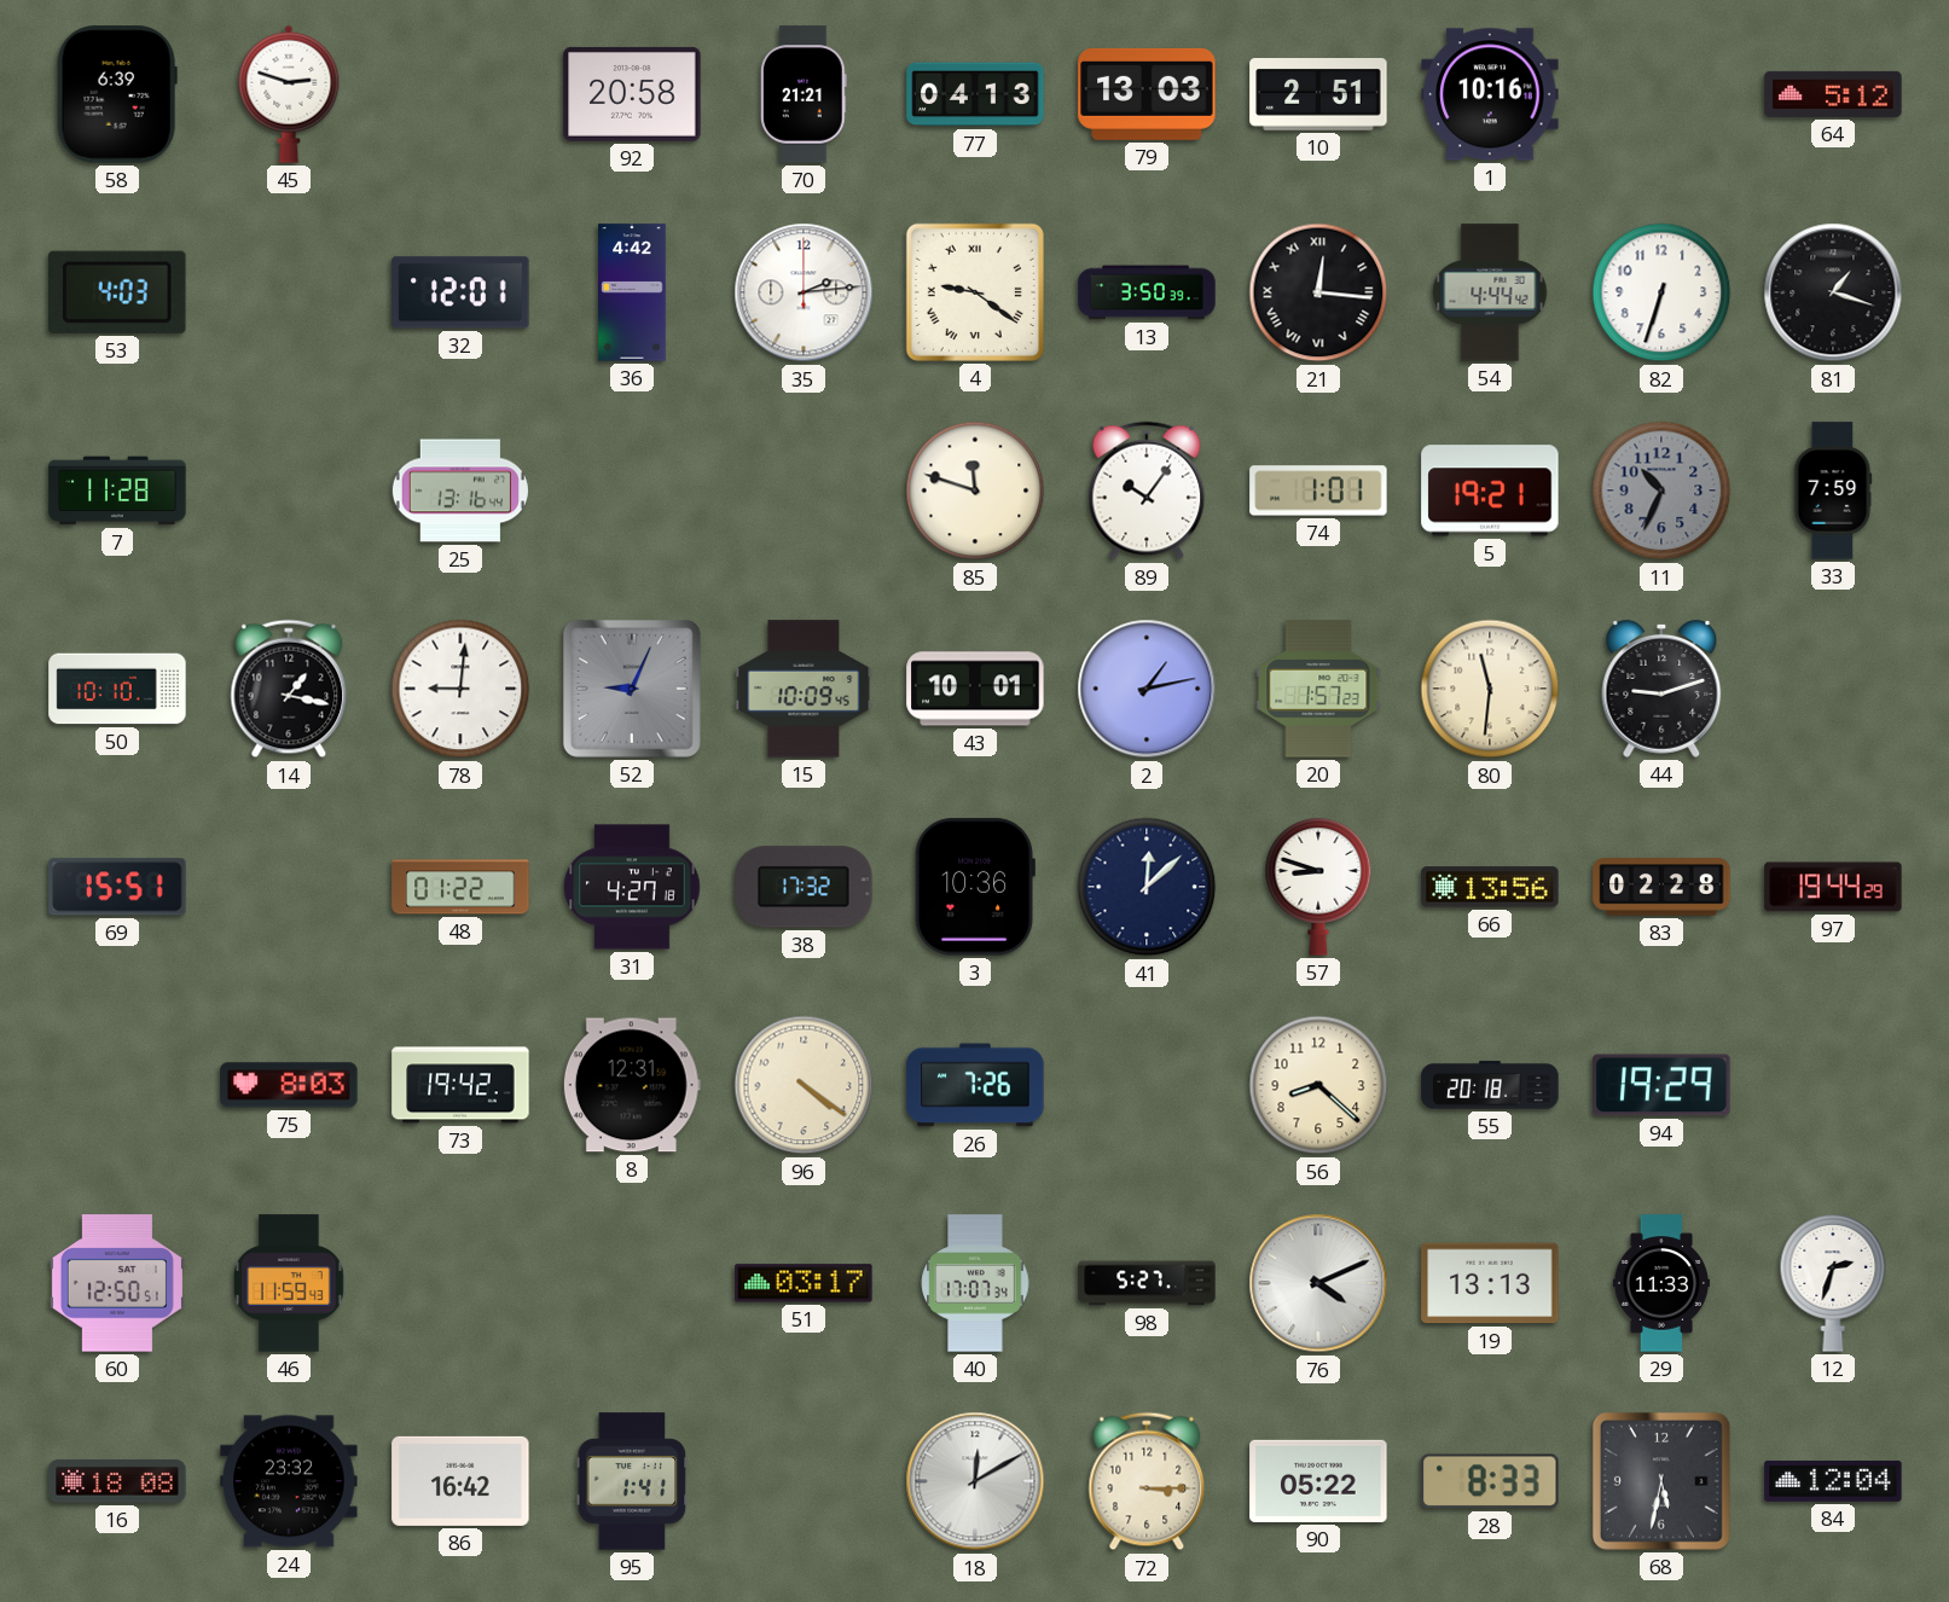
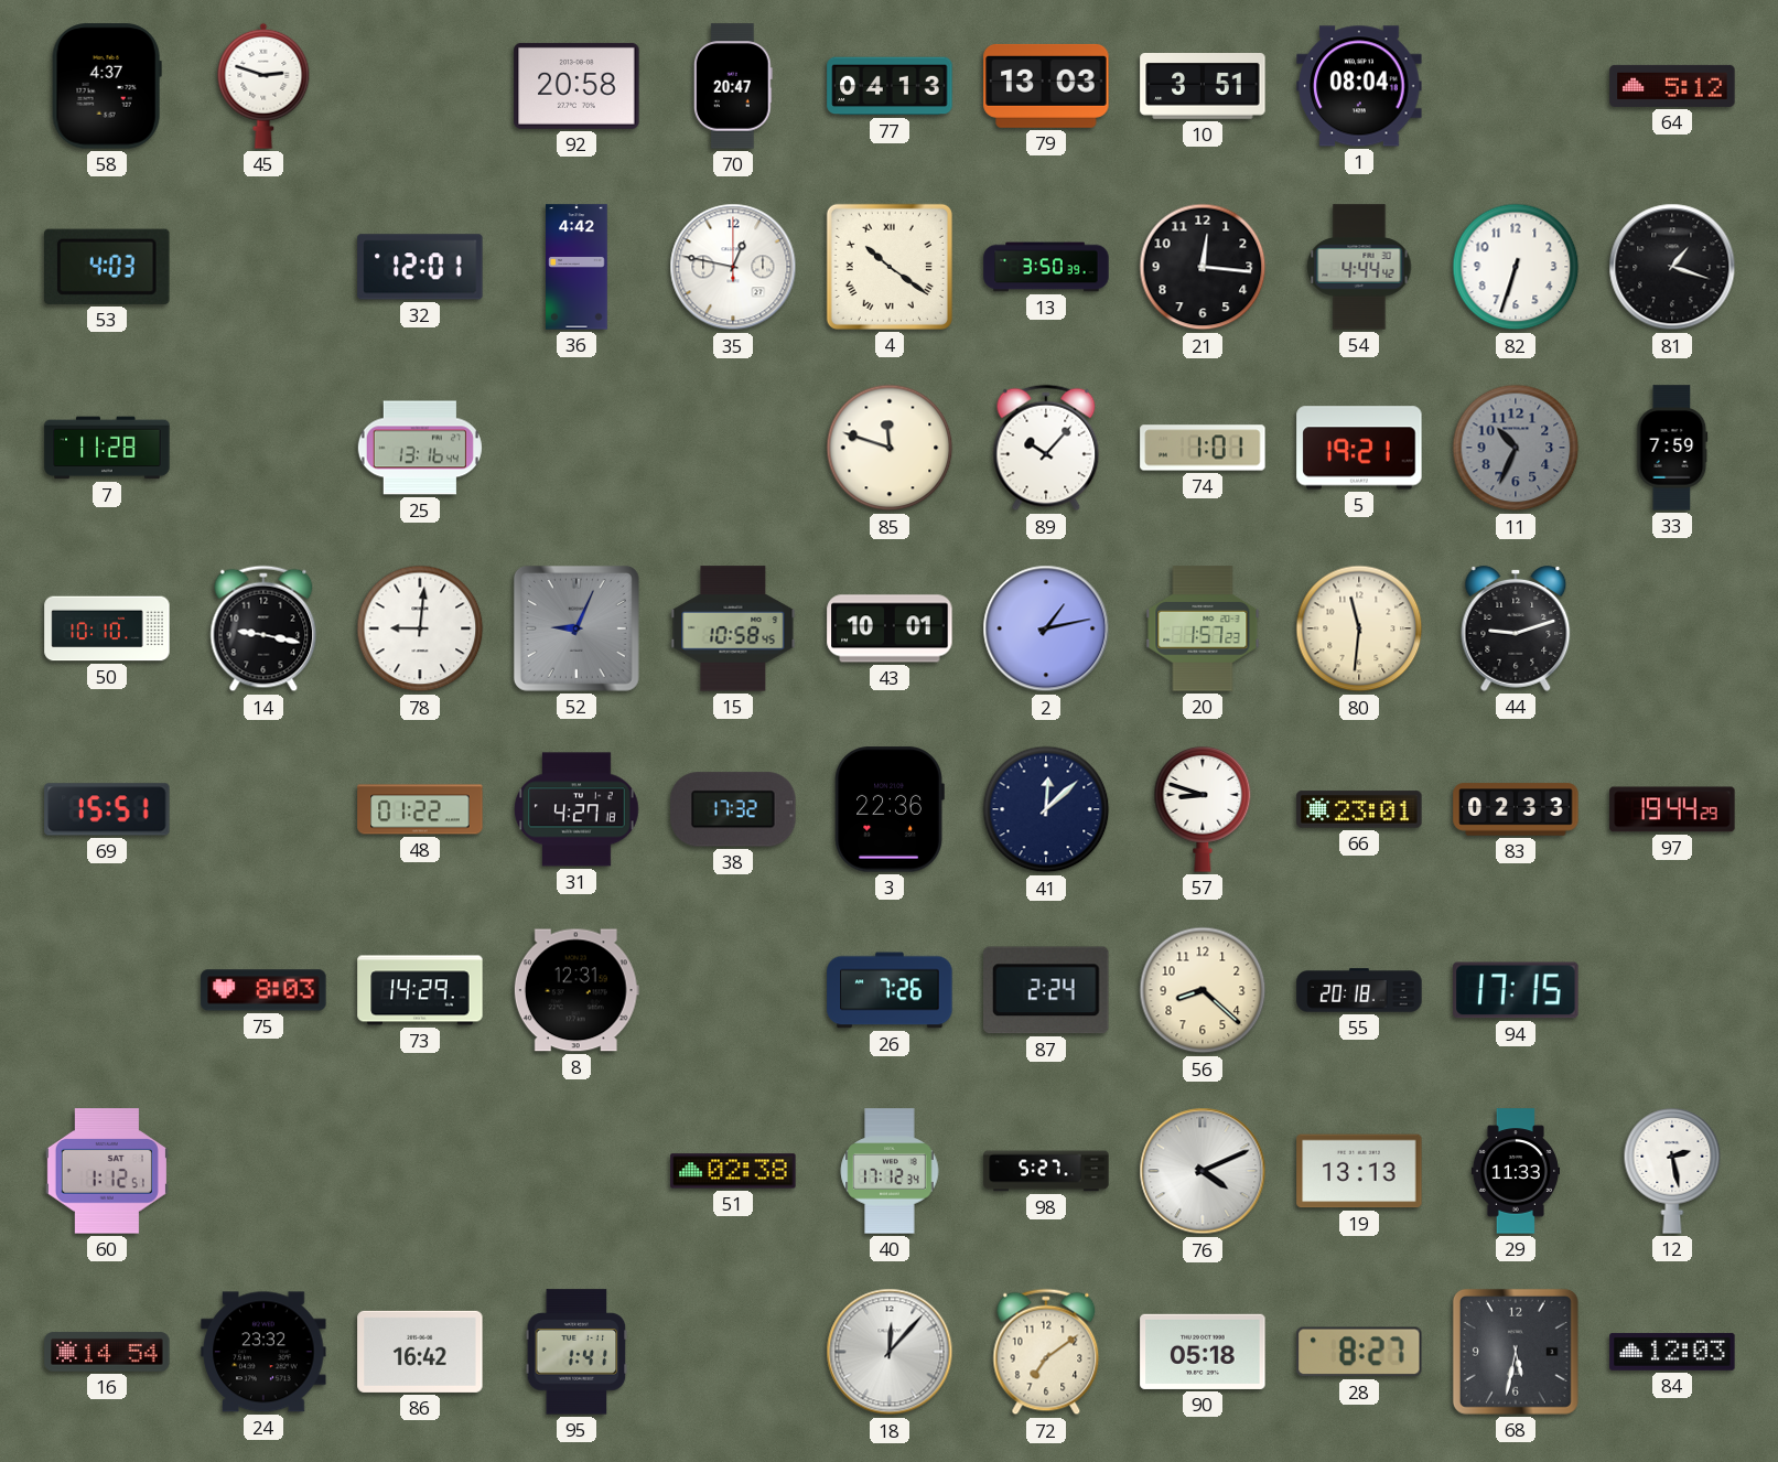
58: 6:39 -> 4:37 (107, 86)
70: 21:21 -> 20:47 (733, 86)
10: 2:51 -> 3:51 (1203, 87)
1: 10:16 -> 08:04 (1359, 86)
35: 2:14 -> 12:47 (733, 267)
4: 9:21 -> 10:21 (890, 267)
21 numerals: Roman -> Arabic (1203, 267)
89: 10:06 -> 10:07 (1046, 448)
14: 1:17 -> 9:17 (263, 628)
15: 10:09 -> 10:58 (733, 628)
3: 10:36 -> 22:36 (890, 809)
66: 13:56 -> 23:01 (1359, 809)
83: 02:28 -> 02:33 (1516, 809)
73: 19:42 -> 14:29 (420, 990)
96: 4:21 -> none (804, 1085)
87: none -> 2:24 (1047, 990)
94: 19:29 -> 17:15 (1516, 990)
60: 12:50 -> 1:12 (107, 1171)
46: 11:59 -> none (290, 1283)
51: 03:17 -> 02:38 (733, 1171)
40: 17:07 -> 17:12 (890, 1171)
12: 2:33 -> 2:28 (1672, 1171)
16: 18:08 -> 14:54 (107, 1352)
18: 12:10 -> 12:07 (890, 1352)
72: 3:15 -> 7:09 (1046, 1352)
90: 05:22 -> 05:18 (1203, 1352)
28: 8:33 -> 8:27 (1359, 1352)
84: 12:04 -> 12:03 (1672, 1352)
